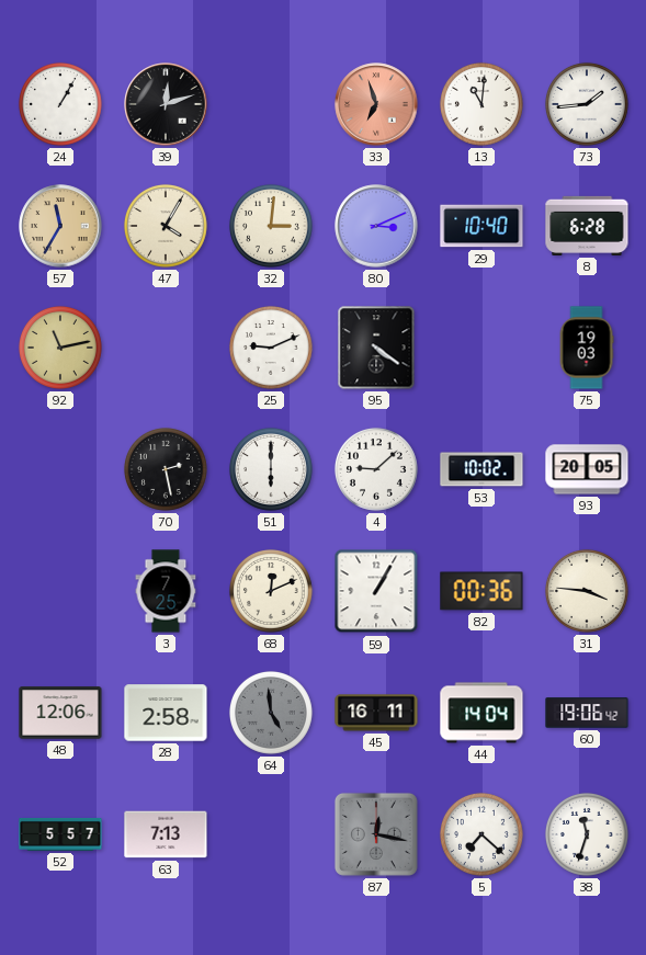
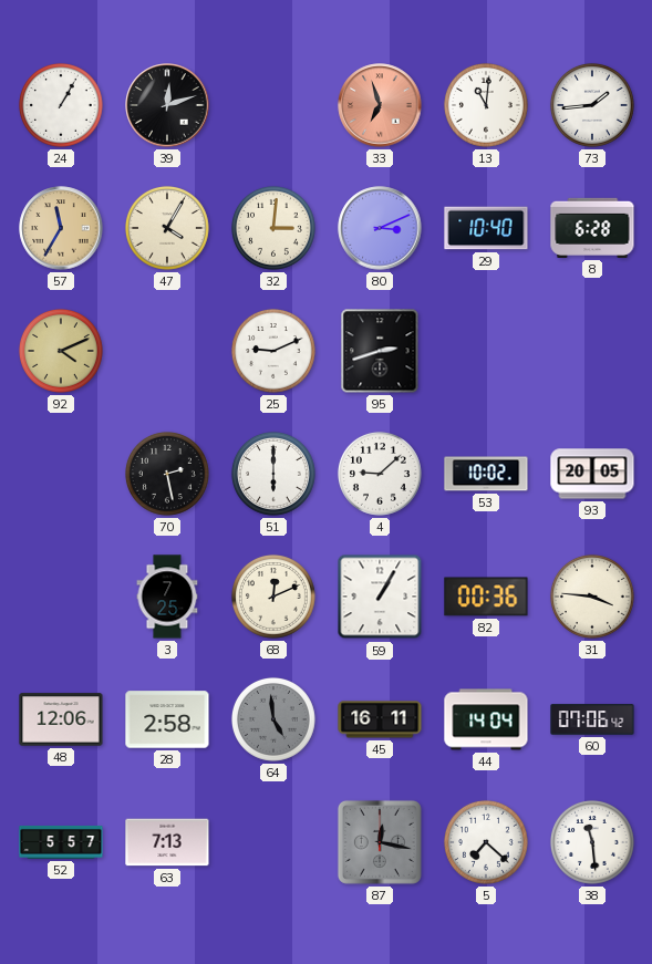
92: 11:13 -> 4:11 (61, 351)
95: 4:21 -> 2:42 (380, 351)
75: 19:03 -> none (587, 348)
60: 19:06 -> 07:06 (592, 719)
38: 11:33 -> 11:29 (592, 842)
